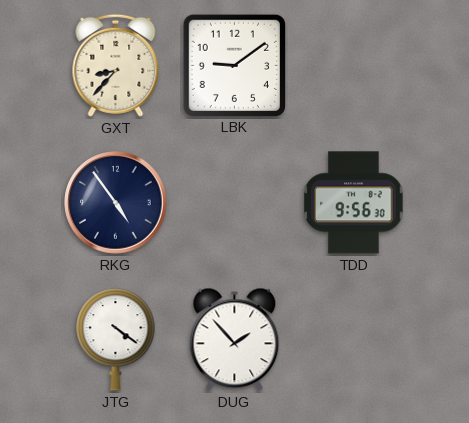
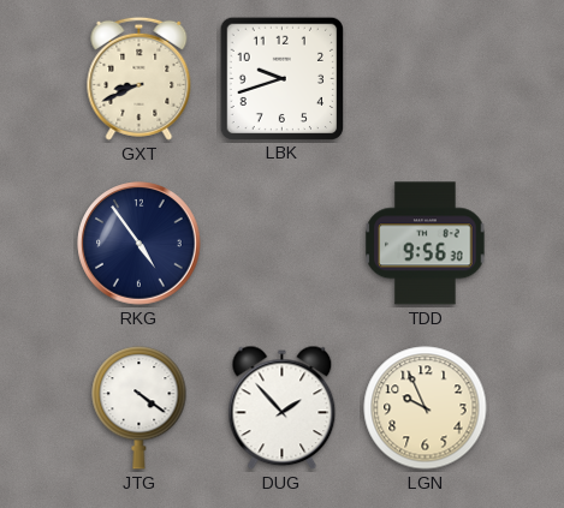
GXT: 8:37 -> 8:41 (139, 78)
LBK: 9:09 -> 9:42 (281, 78)
LGN: none -> 9:56 (426, 408)
